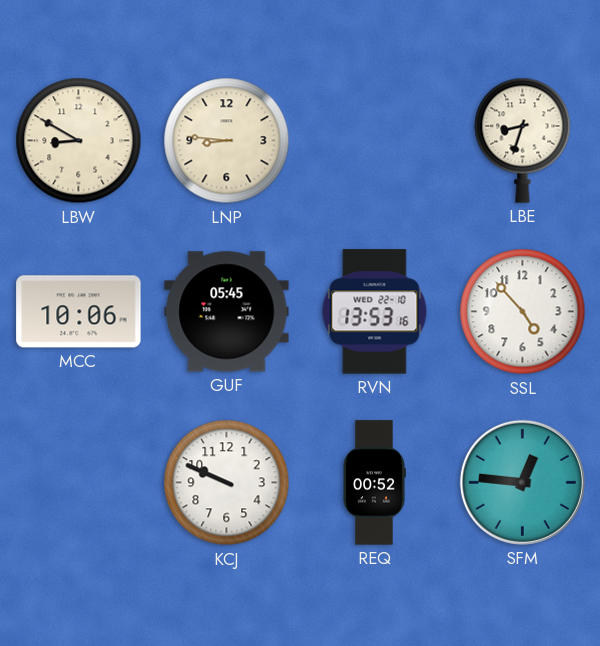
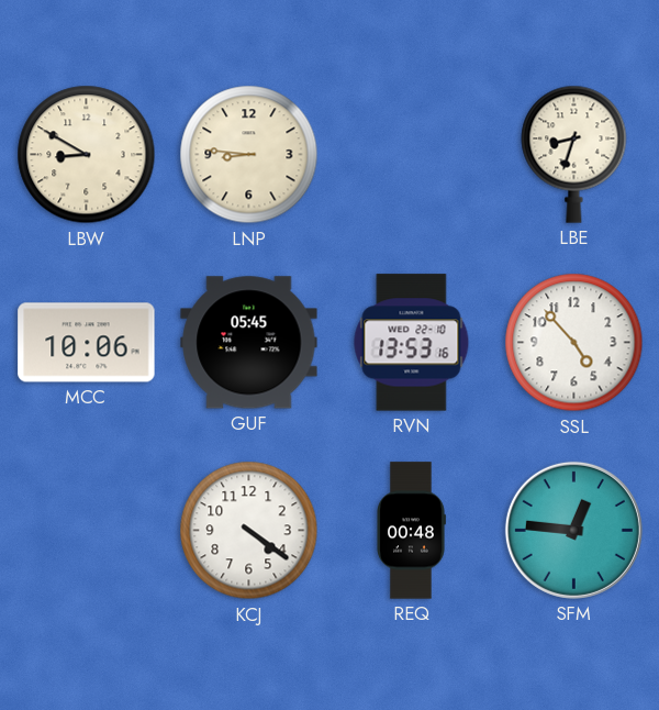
KCJ: 9:49 -> 4:21 (249, 531)
REQ: 00:52 -> 00:48 (412, 531)
